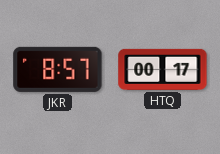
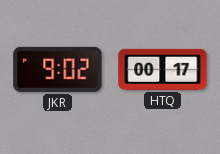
JKR: 8:57 -> 9:02 (58, 69)
